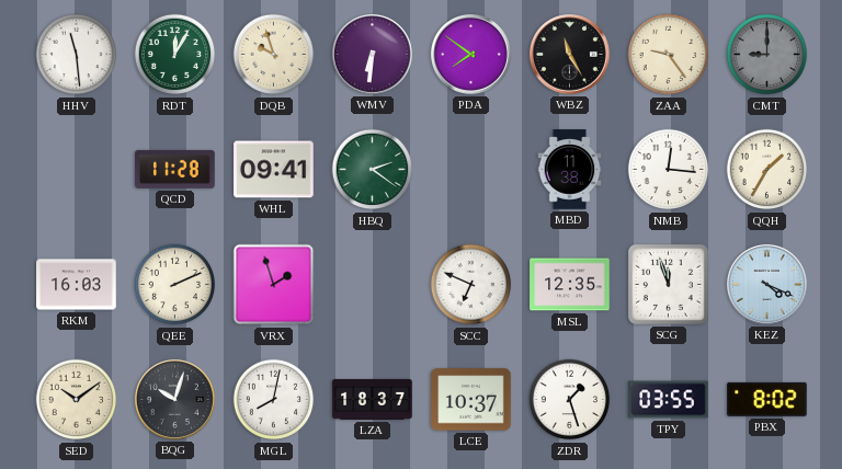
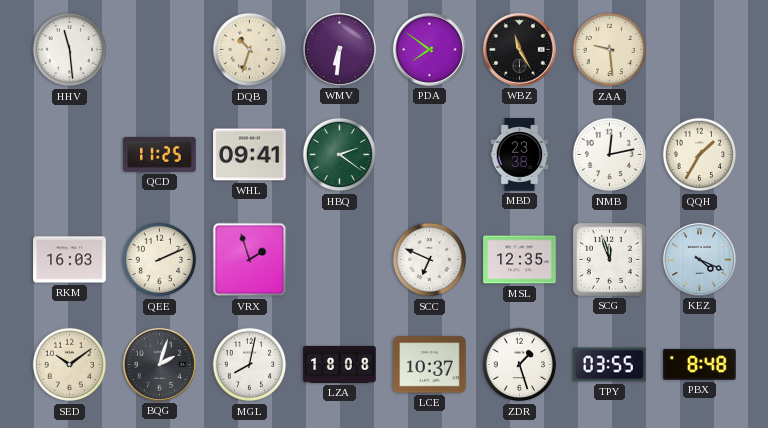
RDT: 12:05 -> none (175, 55)
DQB: 9:57 -> 10:33 (250, 50)
ZAA: 9:24 -> 9:29 (610, 50)
CMT: 9:00 -> none (767, 55)
QCD: 11:28 -> 11:25 (160, 154)
MBD: 11:38 -> 23:38 (520, 155)
NMB: 12:16 -> 12:13 (610, 155)
BQG: 10:03 -> 2:03 (159, 364)
LZA: 18:37 -> 18:08 (340, 364)
PBX: 8:02 -> 8:48 (700, 364)
